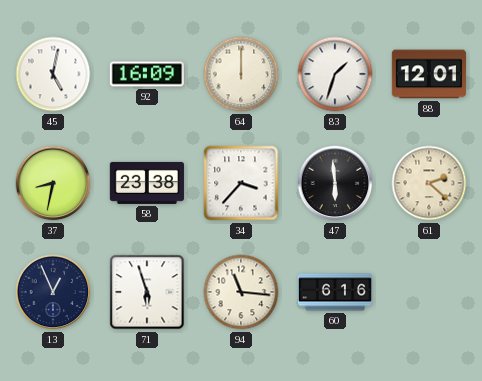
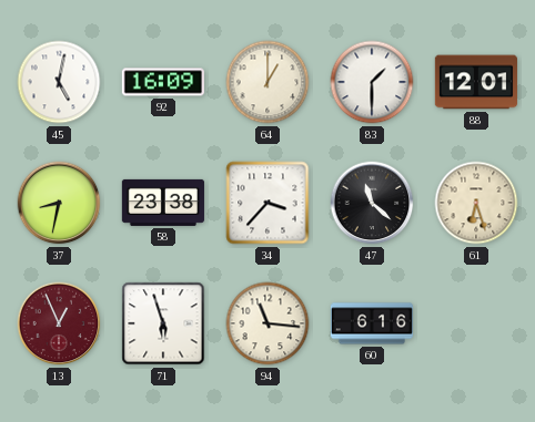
64: 12:00 -> 1:00 (267, 82)
83: 1:33 -> 1:30 (372, 82)
47: 5:59 -> 11:22 (372, 203)
61: 2:22 -> 6:27 (476, 203)
13 dial: navy -> burgundy (59, 323)
